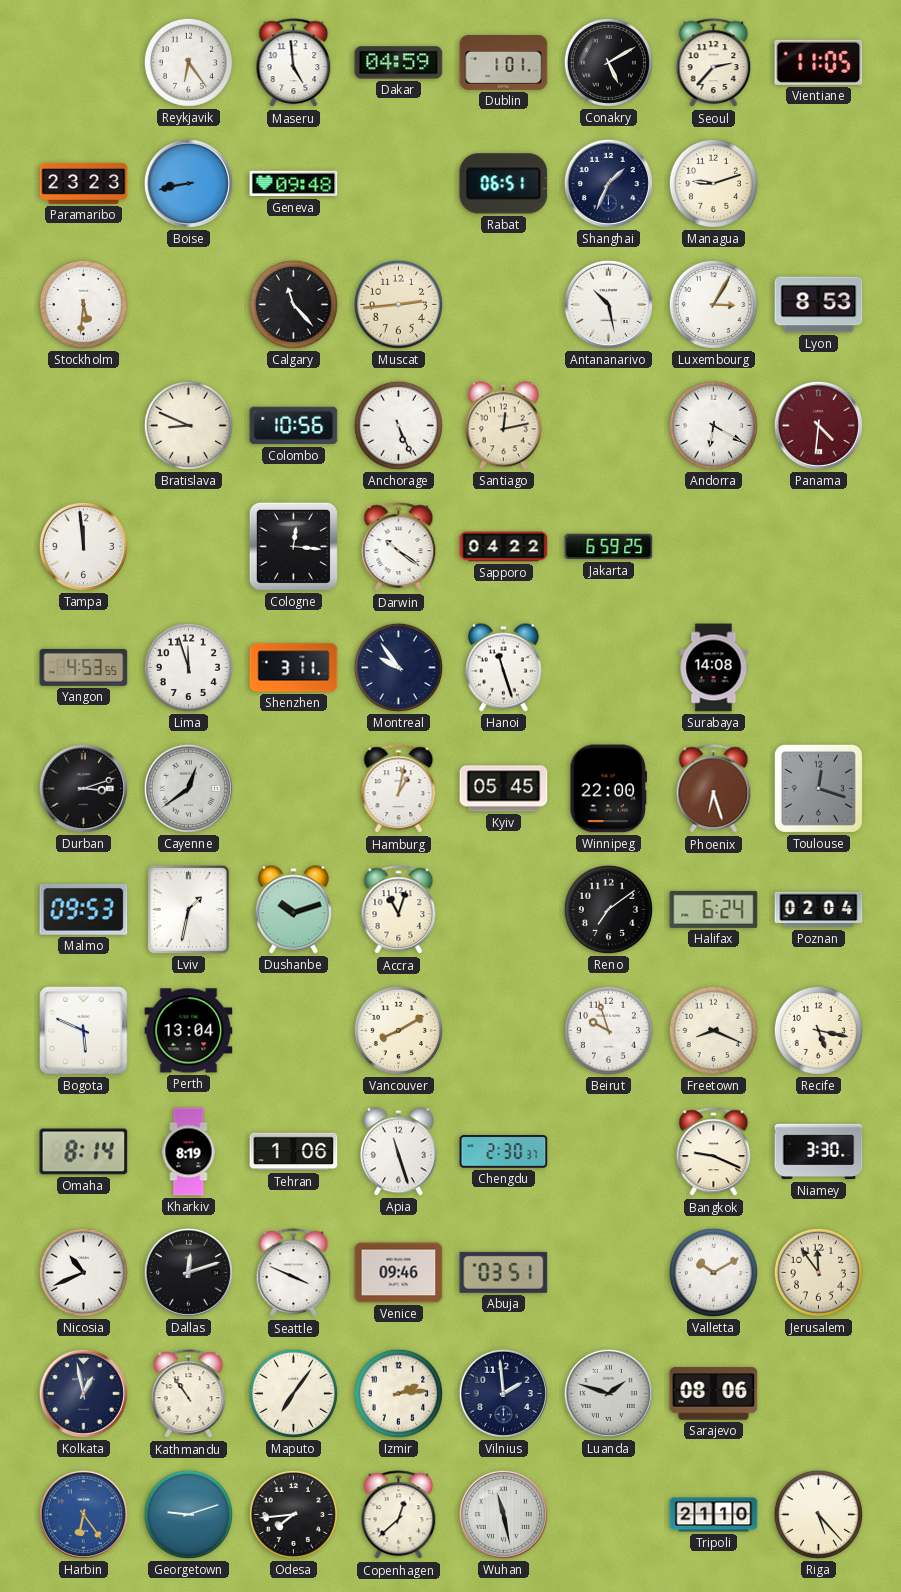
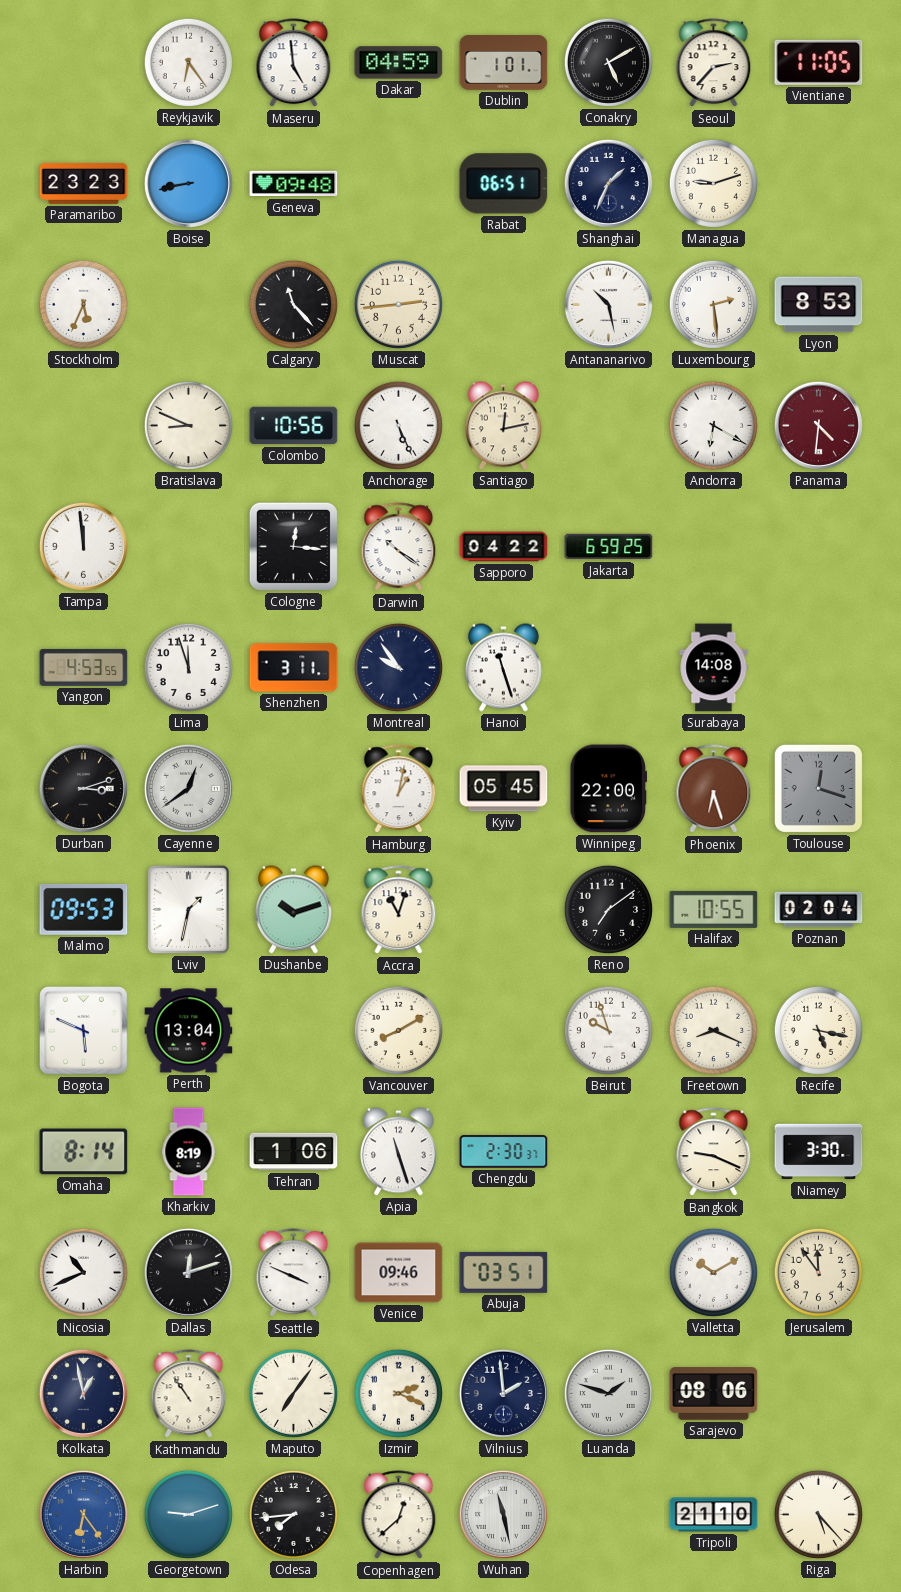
Stockholm: 5:31 -> 5:34 (83, 304)
Luxembourg: 3:05 -> 2:29 (713, 304)
Halifax: 6:24 -> 10:55 (714, 909)
Izmir: 2:14 -> 2:19 (398, 1393)
